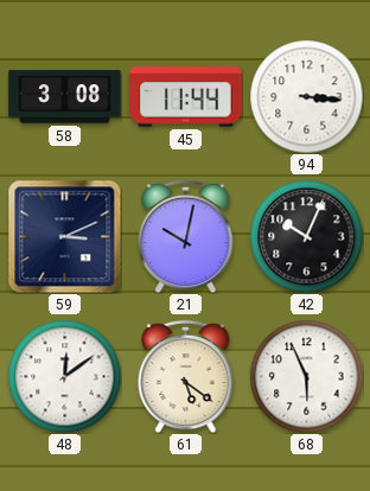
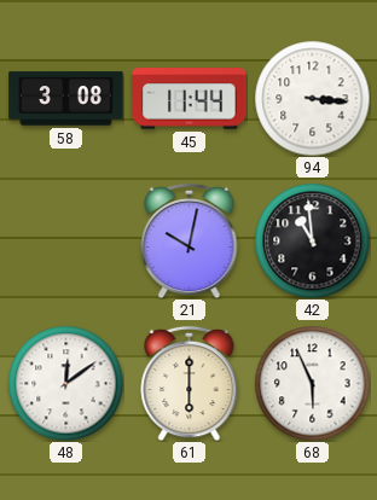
59: 3:11 -> none (64, 236)
42: 10:04 -> 10:59 (312, 240)
61: 5:21 -> 6:00 (190, 383)
